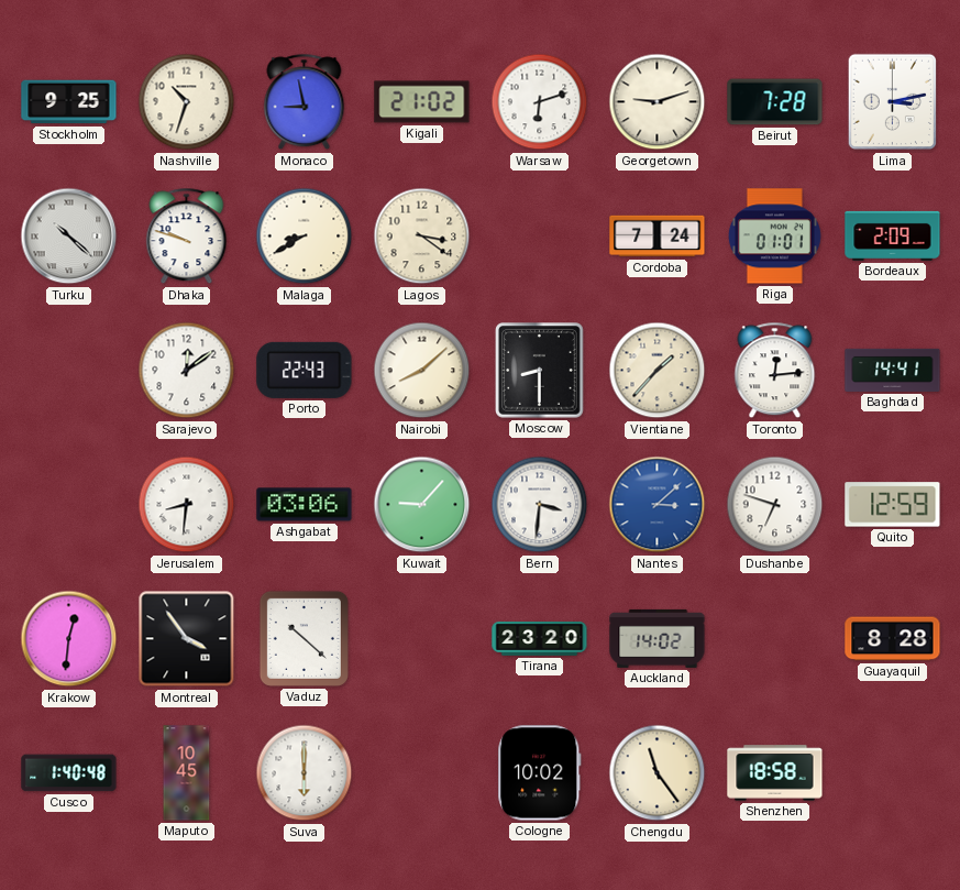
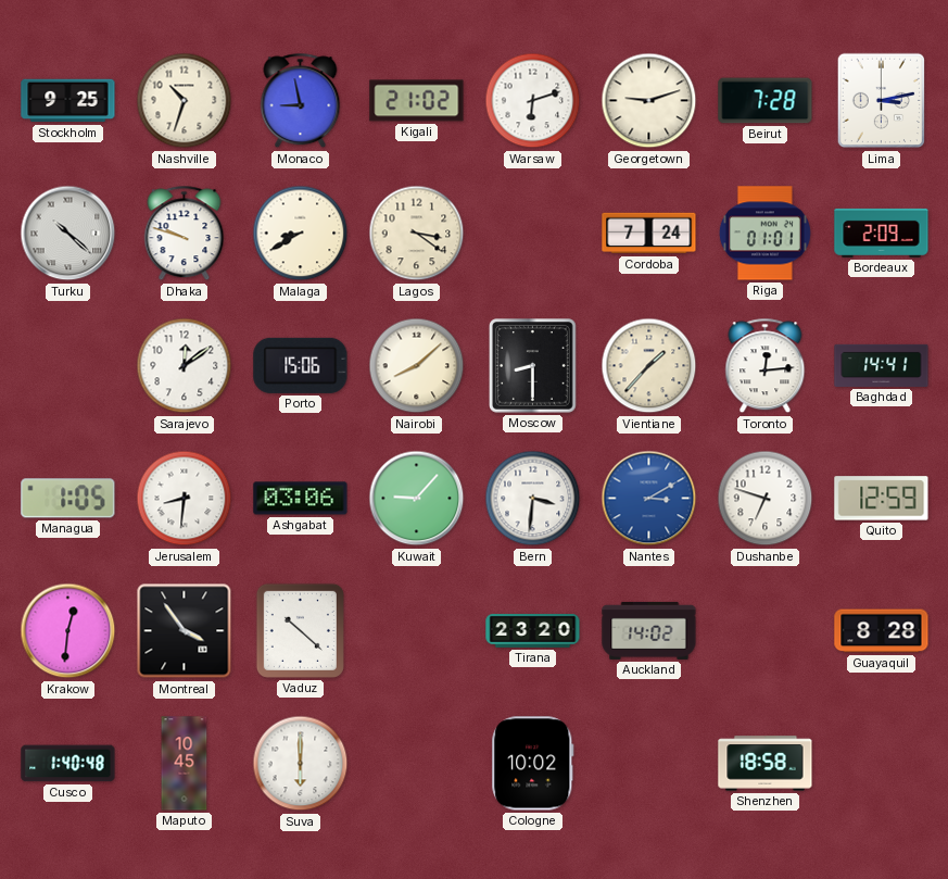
Porto: 22:43 -> 15:06 (301, 365)
Managua: none -> 1:05 (68, 499)
Nantes: 3:08 -> 3:10 (649, 499)
Chengdu: 11:24 -> none (658, 773)
